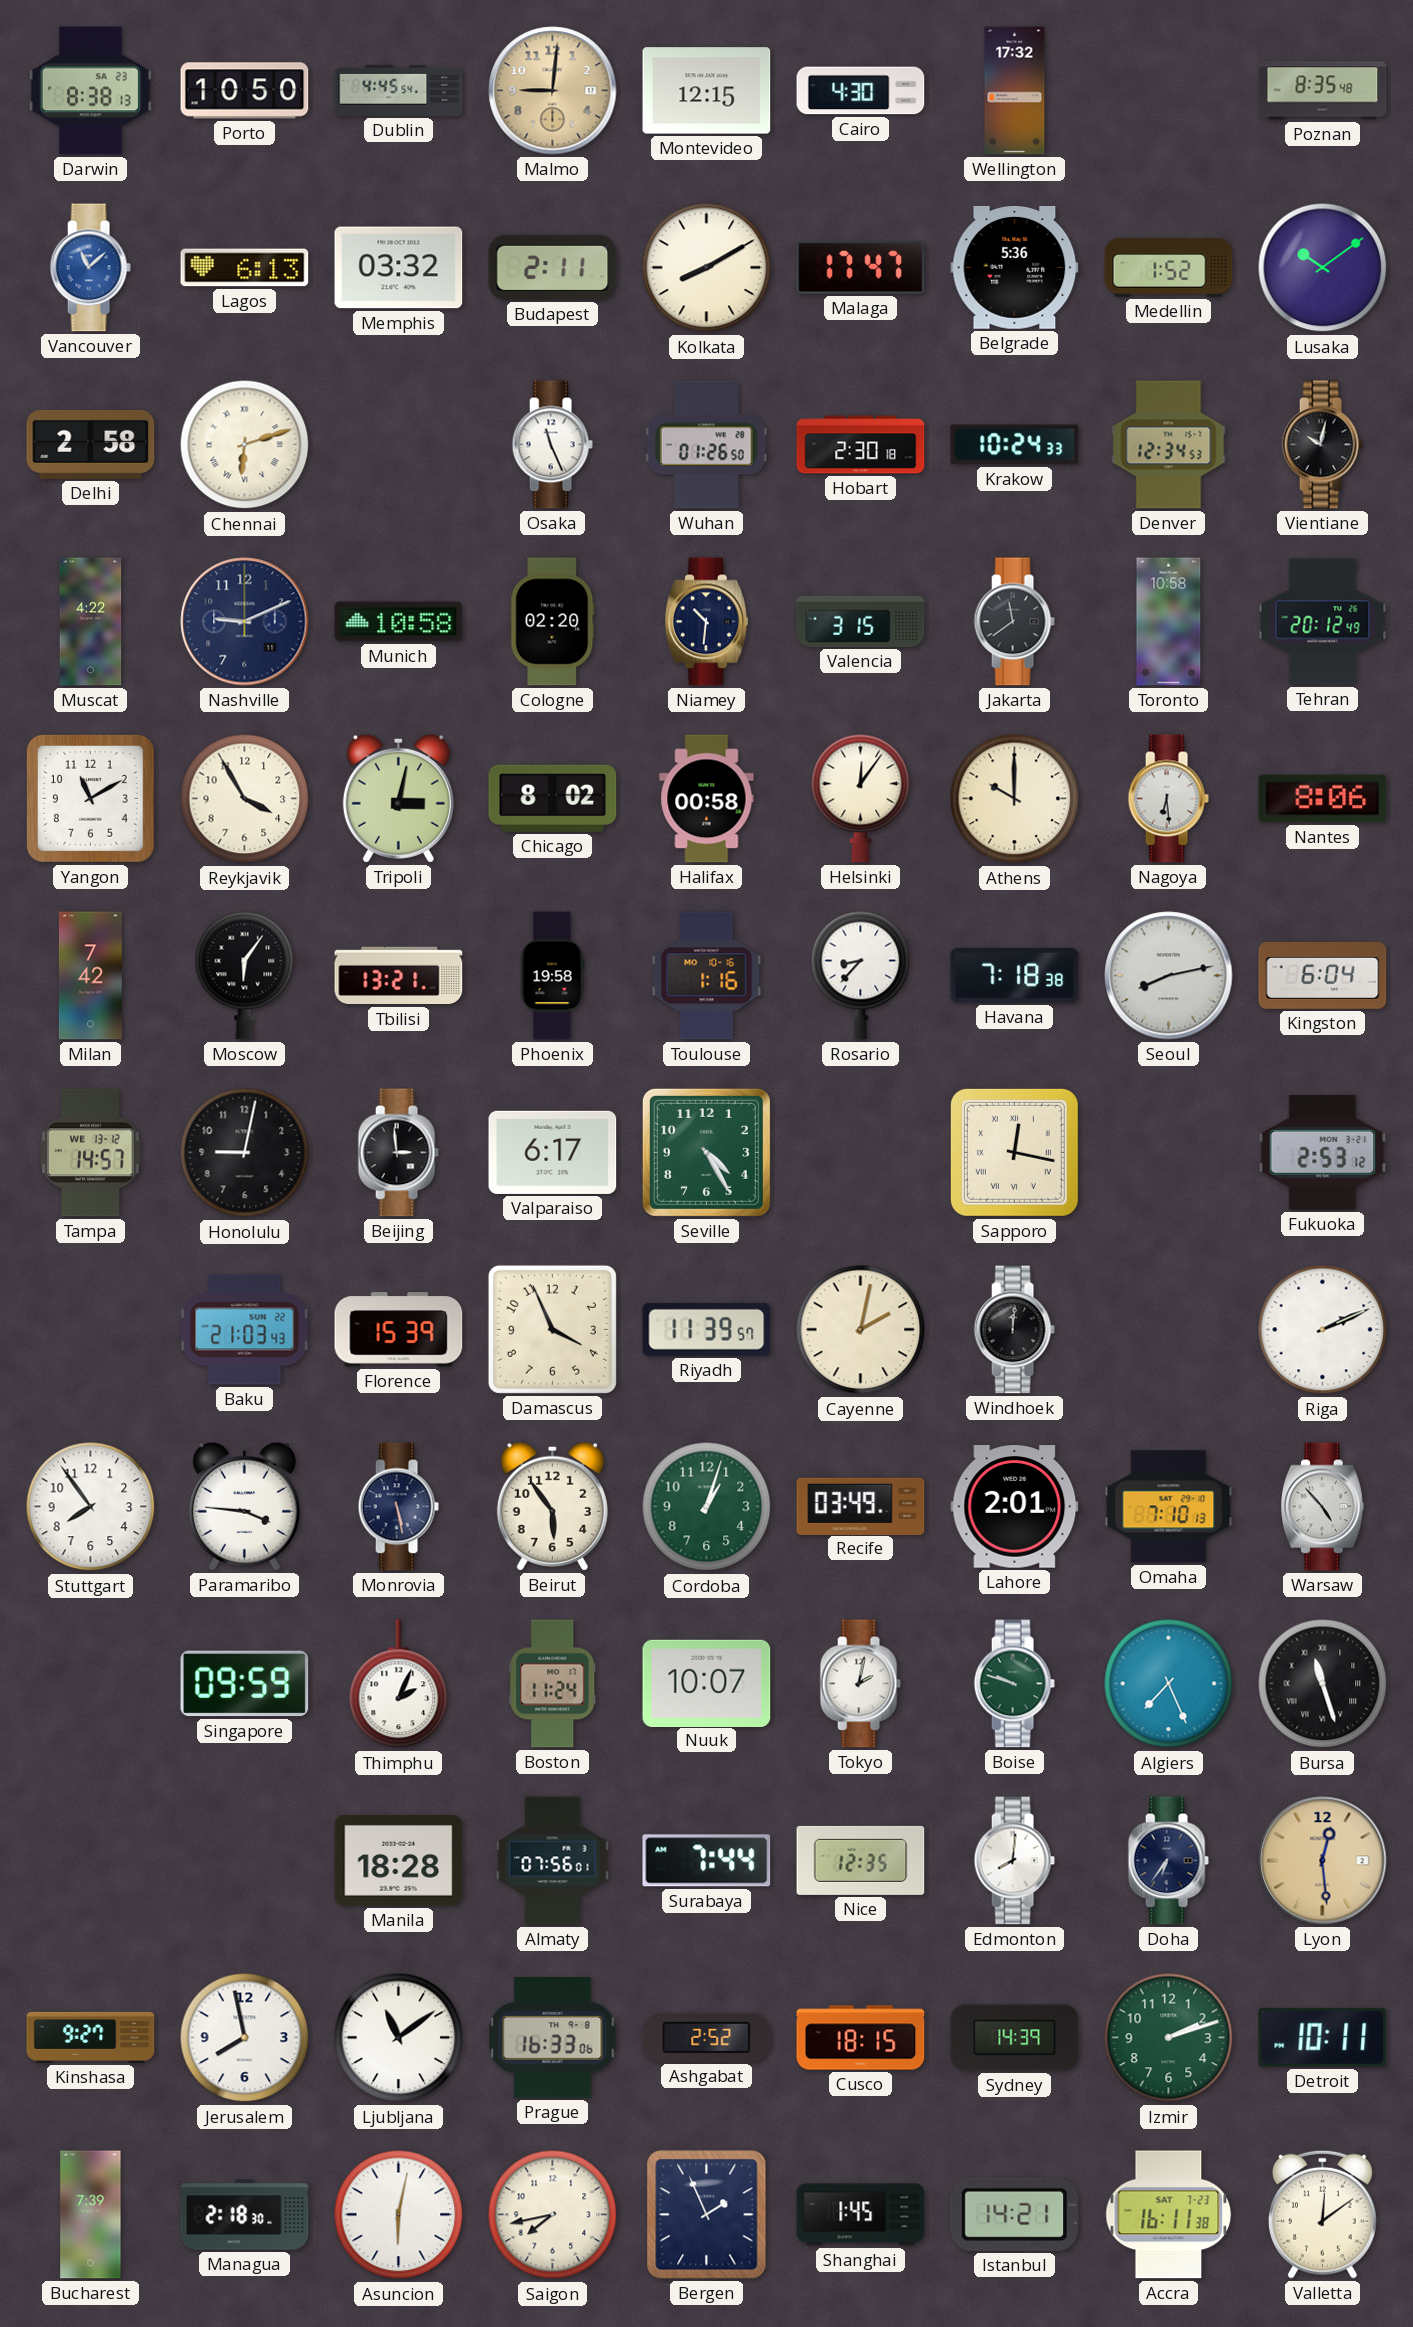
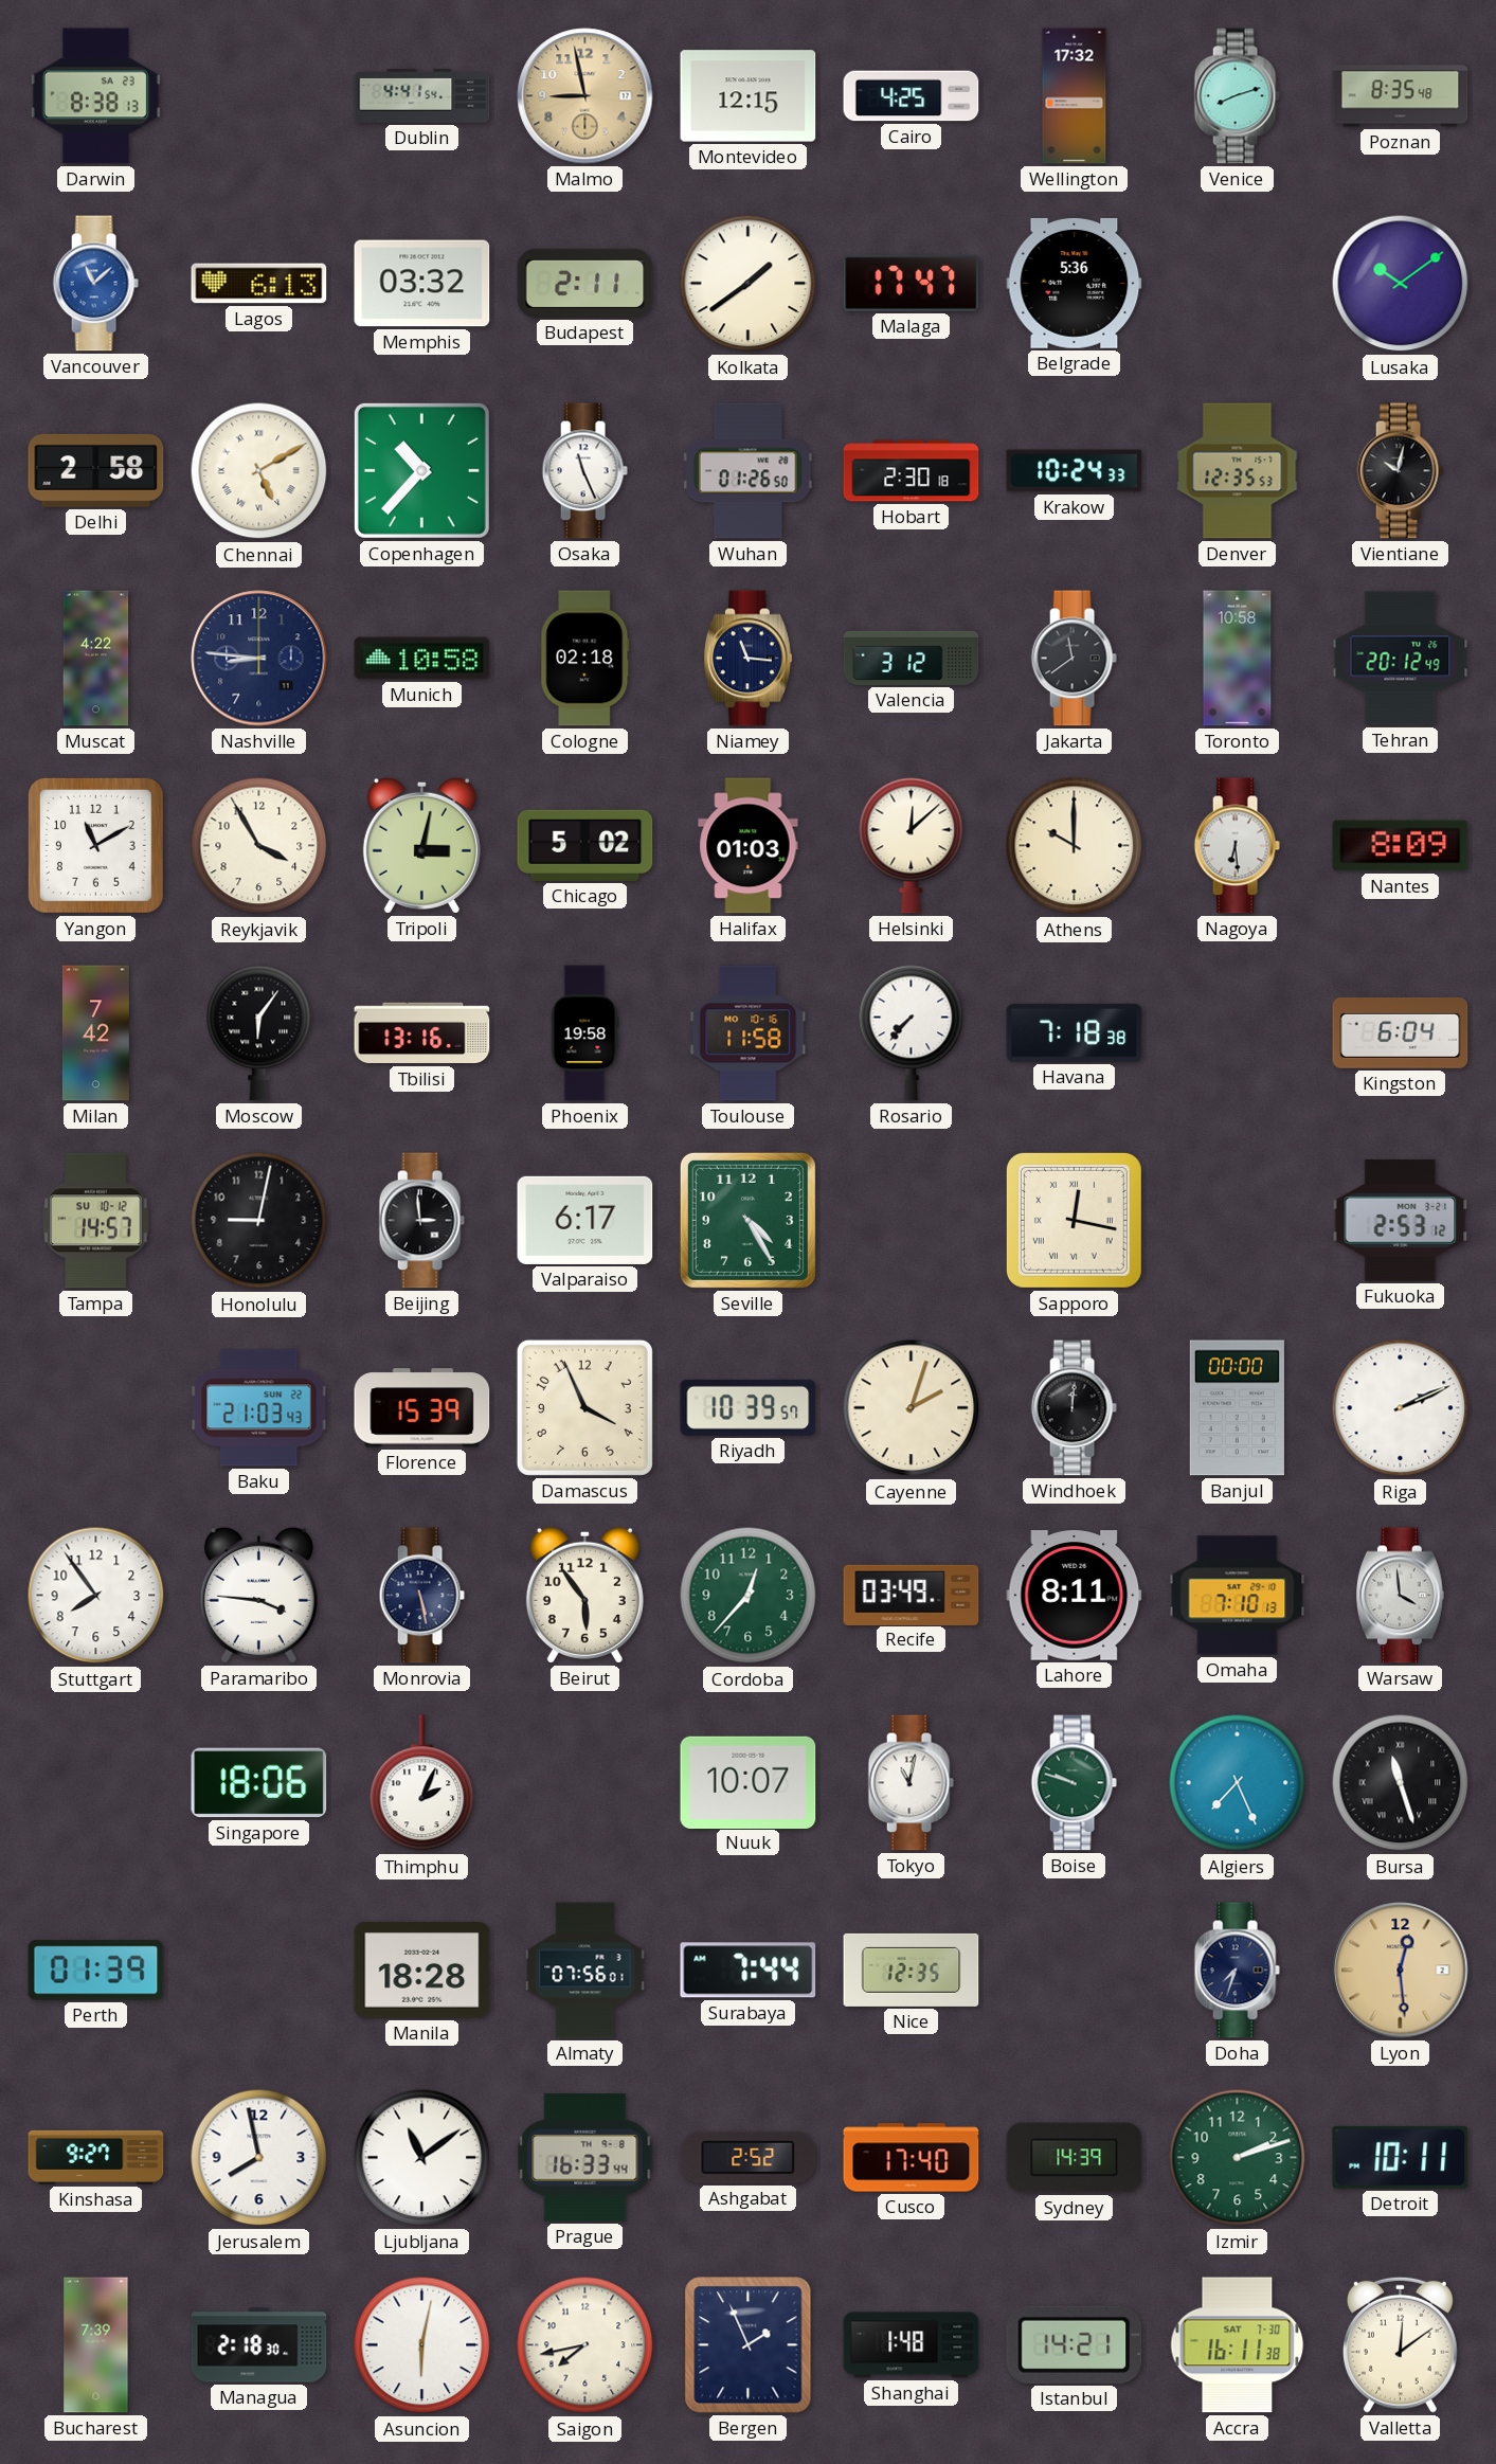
Porto: 10:50 -> none (245, 91)
Dublin: 4:45 -> 4:41 (422, 95)
Malmo: 9:01 -> 8:58 (585, 96)
Cairo: 4:30 -> 4:25 (912, 96)
Venice: none -> 8:12 (1237, 96)
Kolkata: 8:10 -> 1:39 (749, 284)
Medellin: 1:52 -> none (1169, 268)
Chennai: 6:12 -> 5:10 (259, 471)
Copenhagen: none -> 10:37 (421, 470)
Denver: 12:34 -> 12:35 (1238, 471)
Nashville: 9:11 -> 8:46 (259, 659)
Cologne: 02:20 -> 02:18 (585, 659)
Niamey: 10:31 -> 11:16 (749, 659)
Valencia: 3:15 -> 3:12 (912, 658)
Chicago: 8:02 -> 5:02 (585, 845)
Halifax: 00:58 -> 01:03 (749, 846)
Helsinki: 12:06 -> 12:08 (912, 845)
Nantes: 8:06 -> 8:09 (1401, 846)
Tbilisi: 13:21 -> 13:16 (422, 1033)
Toulouse: 1:16 -> 11:58 (749, 1033)
Rosario: 8:37 -> 7:37 (912, 1032)
Seoul: 8:13 -> none (1169, 976)
Tampa date: WE 13-12 -> SU 10-12 (96, 1221)
Riyadh: 11:39 -> 10:39 (749, 1407)
Cayenne: 2:02 -> 2:03 (912, 1408)
Banjul: none -> 00:00 (1237, 1408)
Cordoba: 1:03 -> 12:37 (749, 1596)
Lahore: 2:01 -> 8:11 (1075, 1596)
Warsaw: 4:53 -> 3:59 (1401, 1596)
Singapore: 09:59 -> 18:06 (259, 1783)
Boston: 11:24 -> none (553, 1684)
Tokyo: 2:02 -> 11:02 (911, 1783)
Perth: none -> 01:39 (96, 1971)
Edmonton: 8:01 -> none (1014, 1861)
Doha: 6:36 -> 7:33 (1237, 1971)
Prague: 16:33:06 -> 16:33:44 (585, 2158)
Cusco: 18:15 -> 17:40 (912, 2158)
Shanghai: 1:45 -> 1:48 (912, 2345)
Accra date: SAT 7-23 -> SAT 7-30 (1238, 2345)
